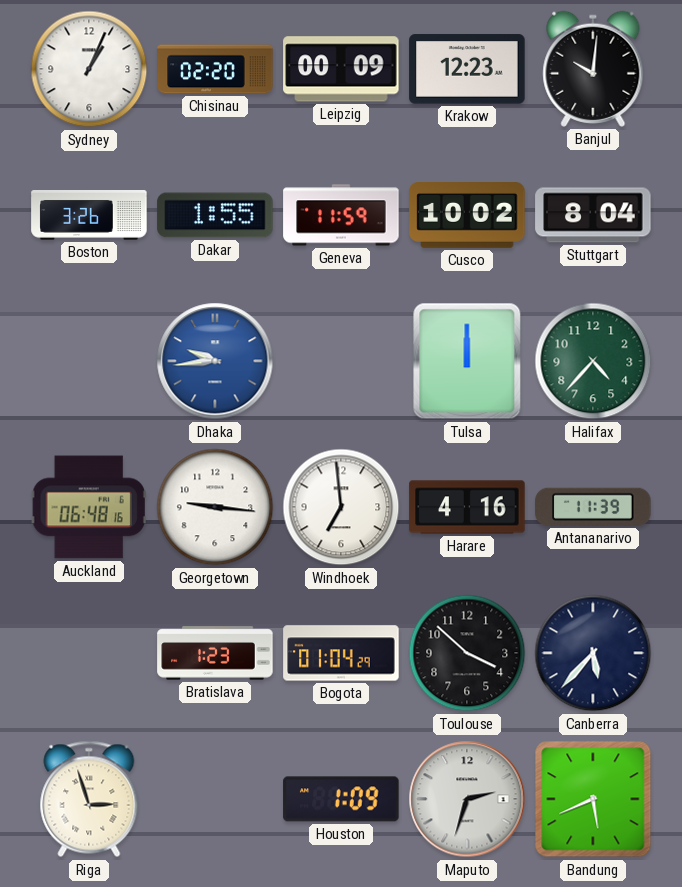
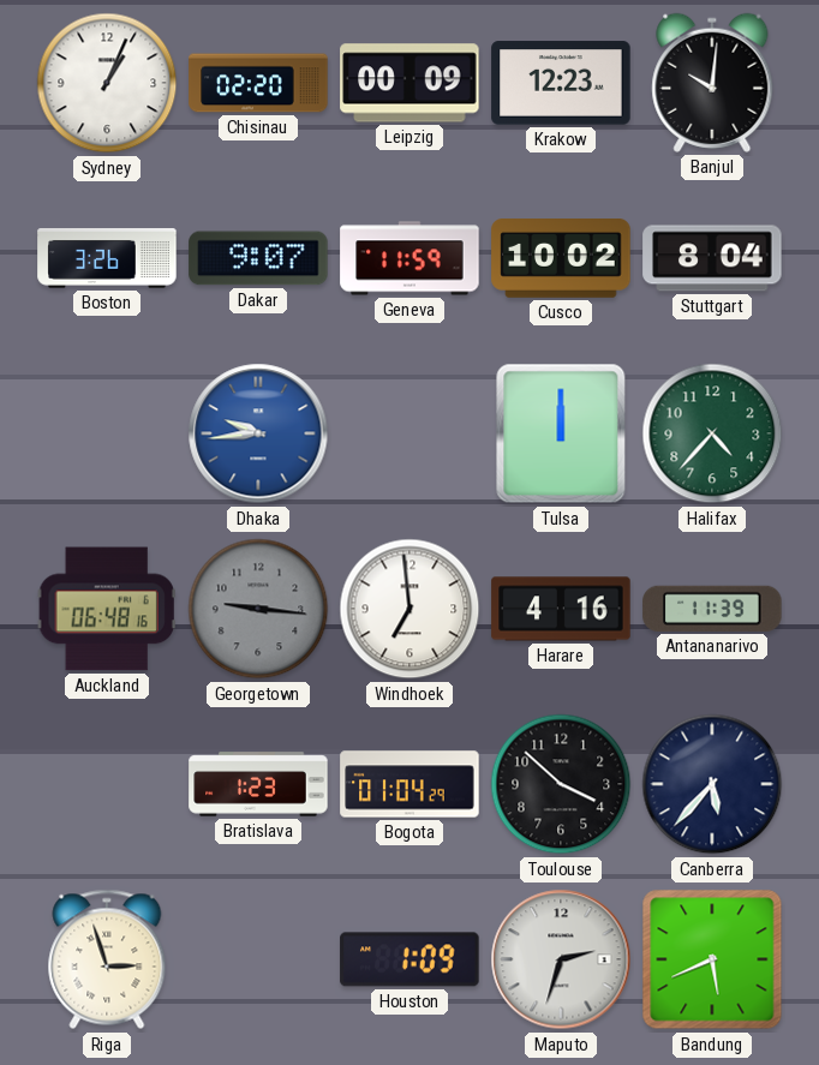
Dakar: 1:55 -> 9:07 (258, 258)
Georgetown dial: white -> grey (258, 609)
